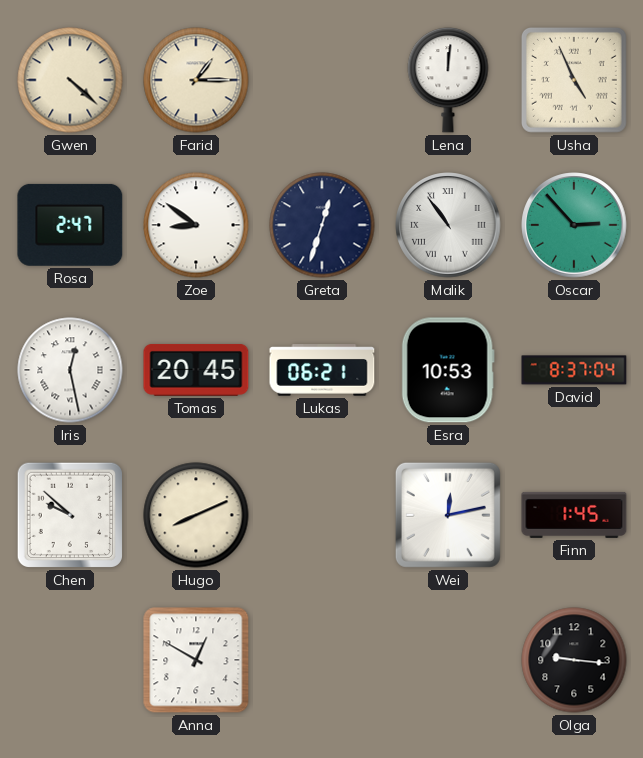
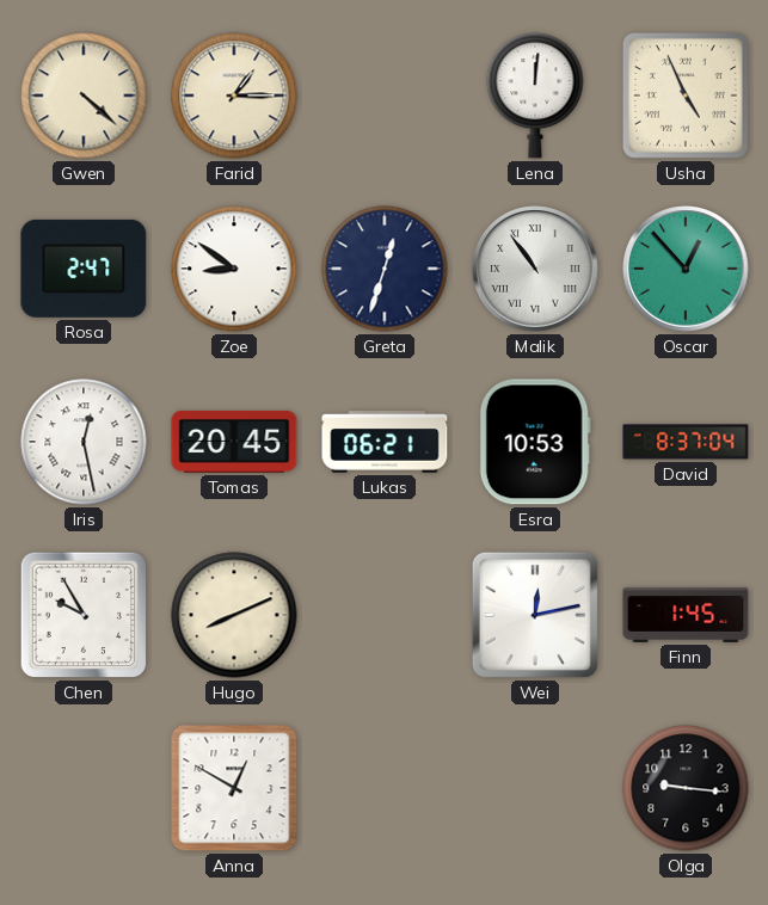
Oscar: 2:53 -> 12:53 (686, 269)
Chen: 9:52 -> 9:55 (84, 615)
